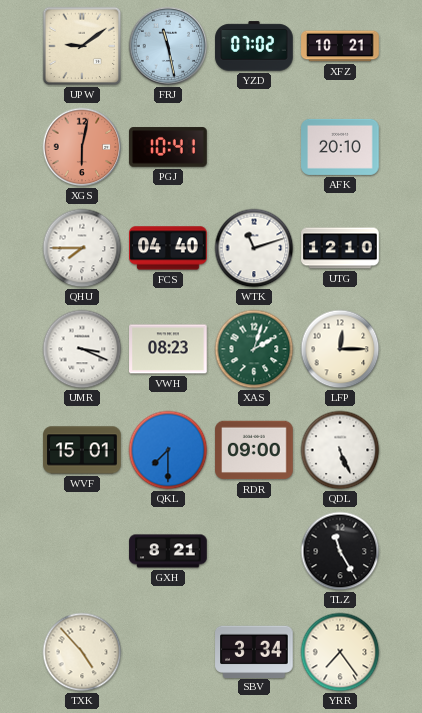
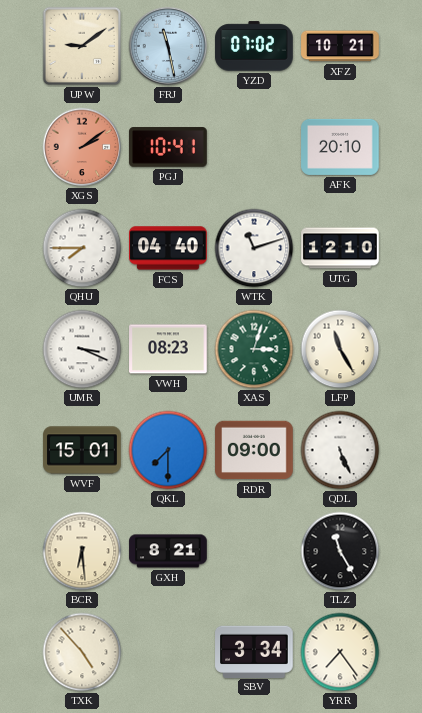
XGS: 6:02 -> 2:09 (82, 147)
XAS: 2:03 -> 3:03 (254, 349)
LFP: 12:15 -> 11:25 (340, 349)
BCR: none -> 6:29 (82, 551)
